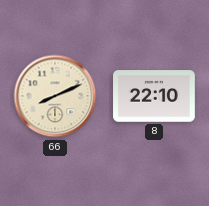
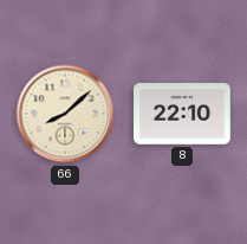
66: 8:11 -> 8:08 (65, 114)
